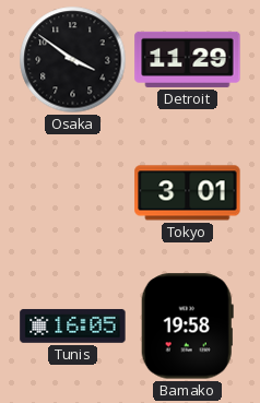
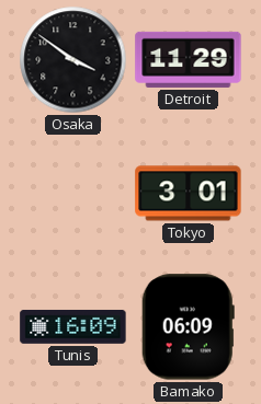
Tunis: 16:05 -> 16:09 (73, 326)
Bamako: 19:58 -> 06:09 (188, 327)
